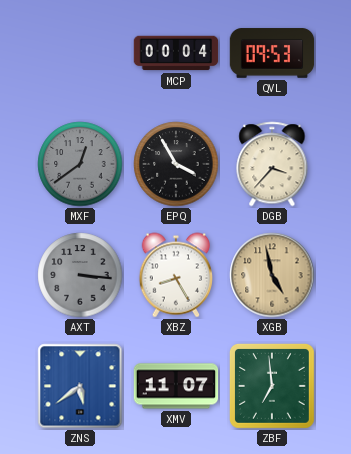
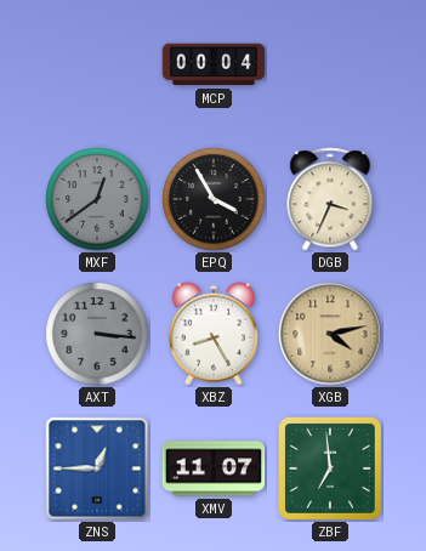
QVL: 09:53 -> none (272, 53)
DGB: 3:37 -> 3:34 (330, 199)
XGB: 4:58 -> 4:13 (330, 334)
ZNS: 5:39 -> 12:45 (97, 468)
